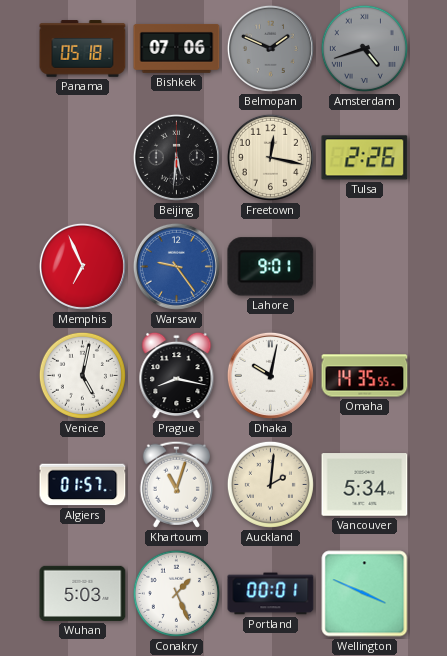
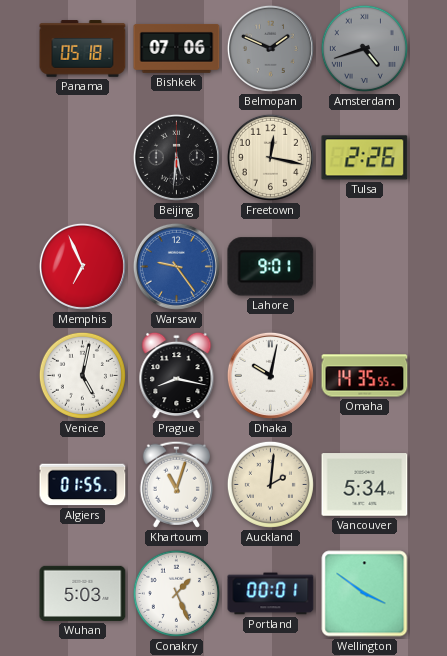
Algiers: 01:57 -> 01:55 (83, 485)
Wellington: 3:49 -> 3:51 (365, 594)
